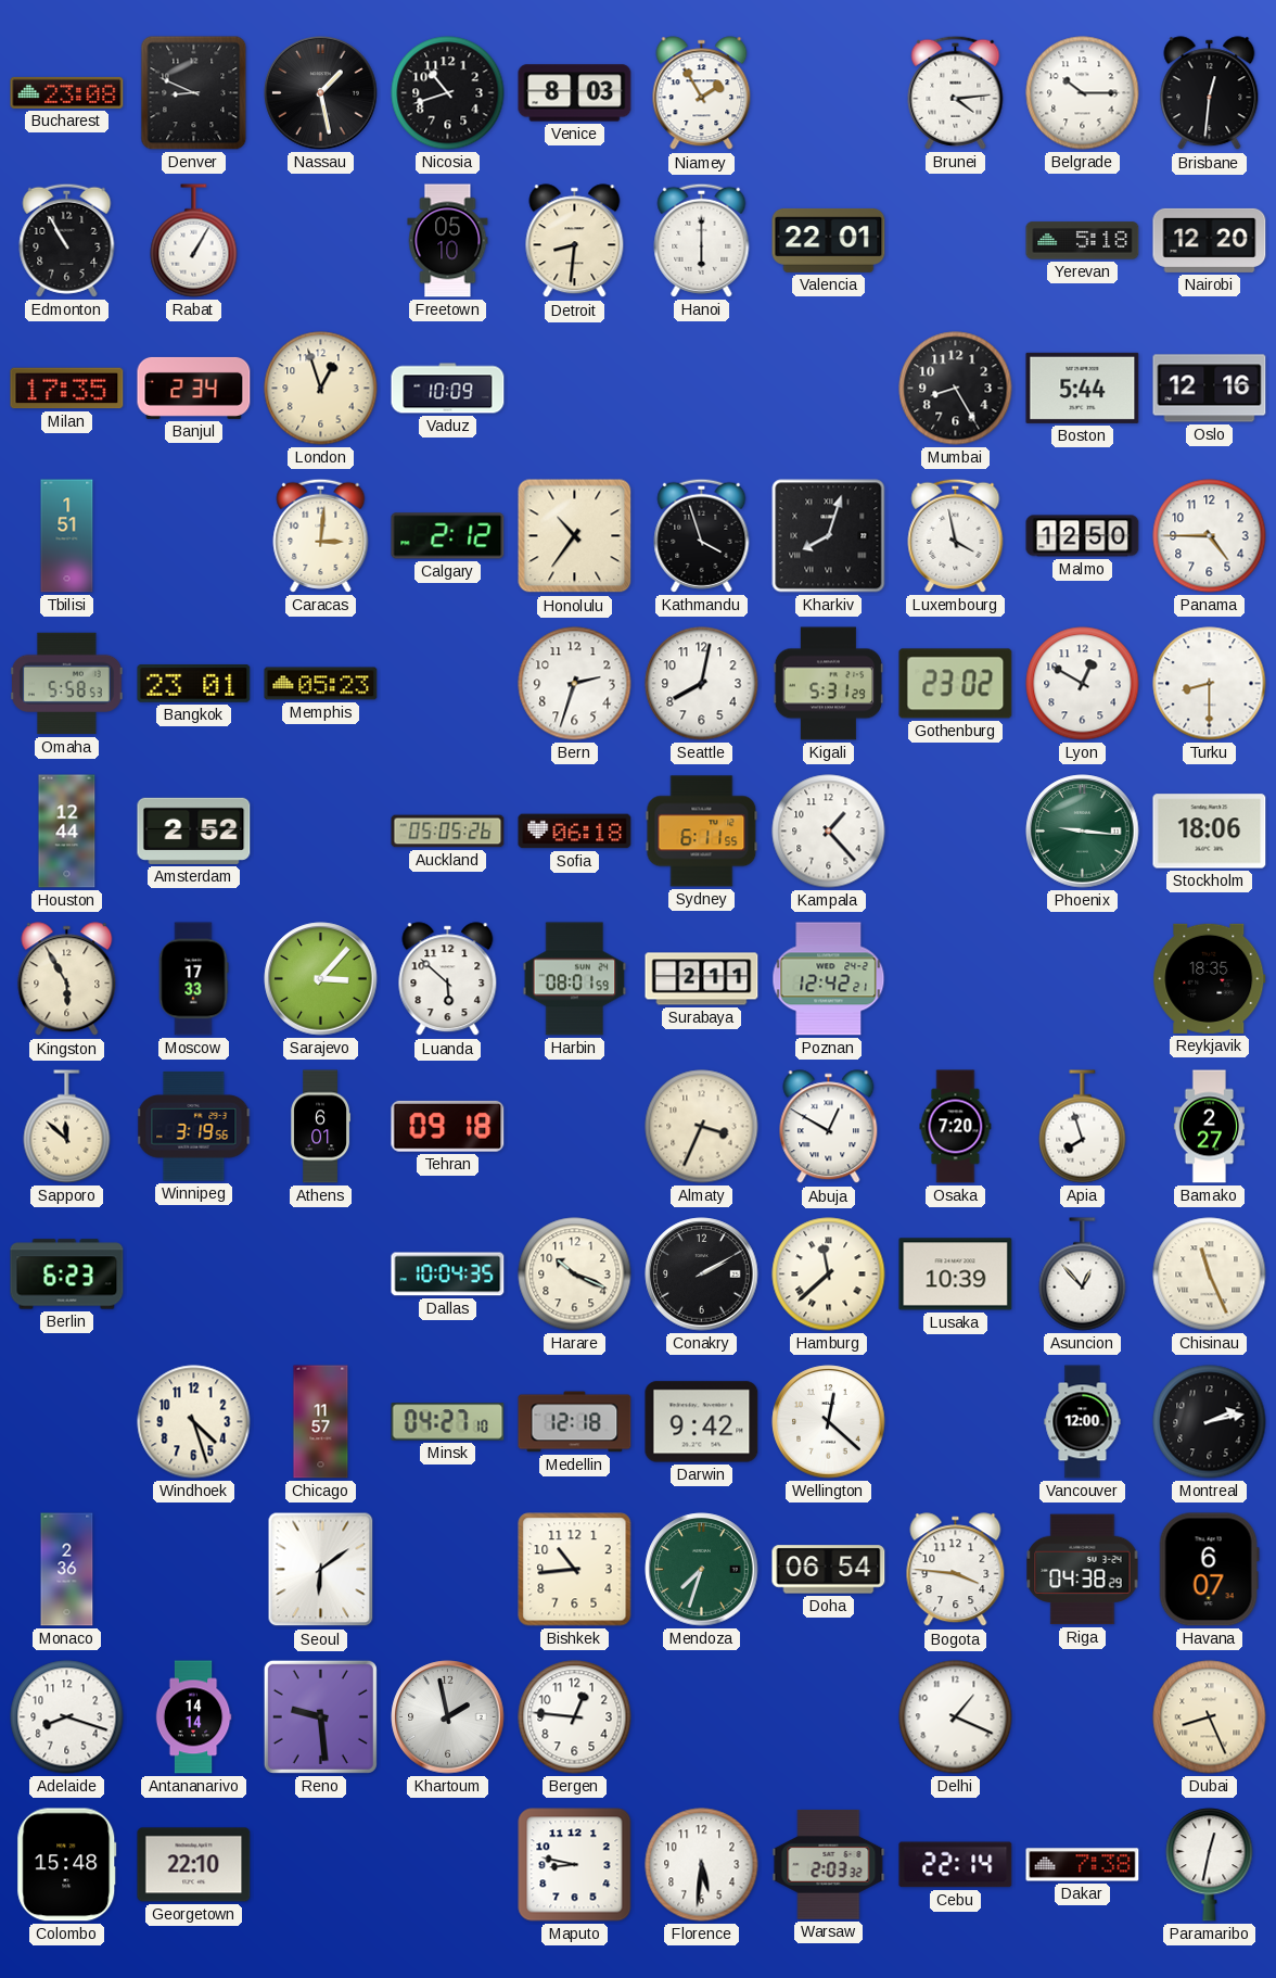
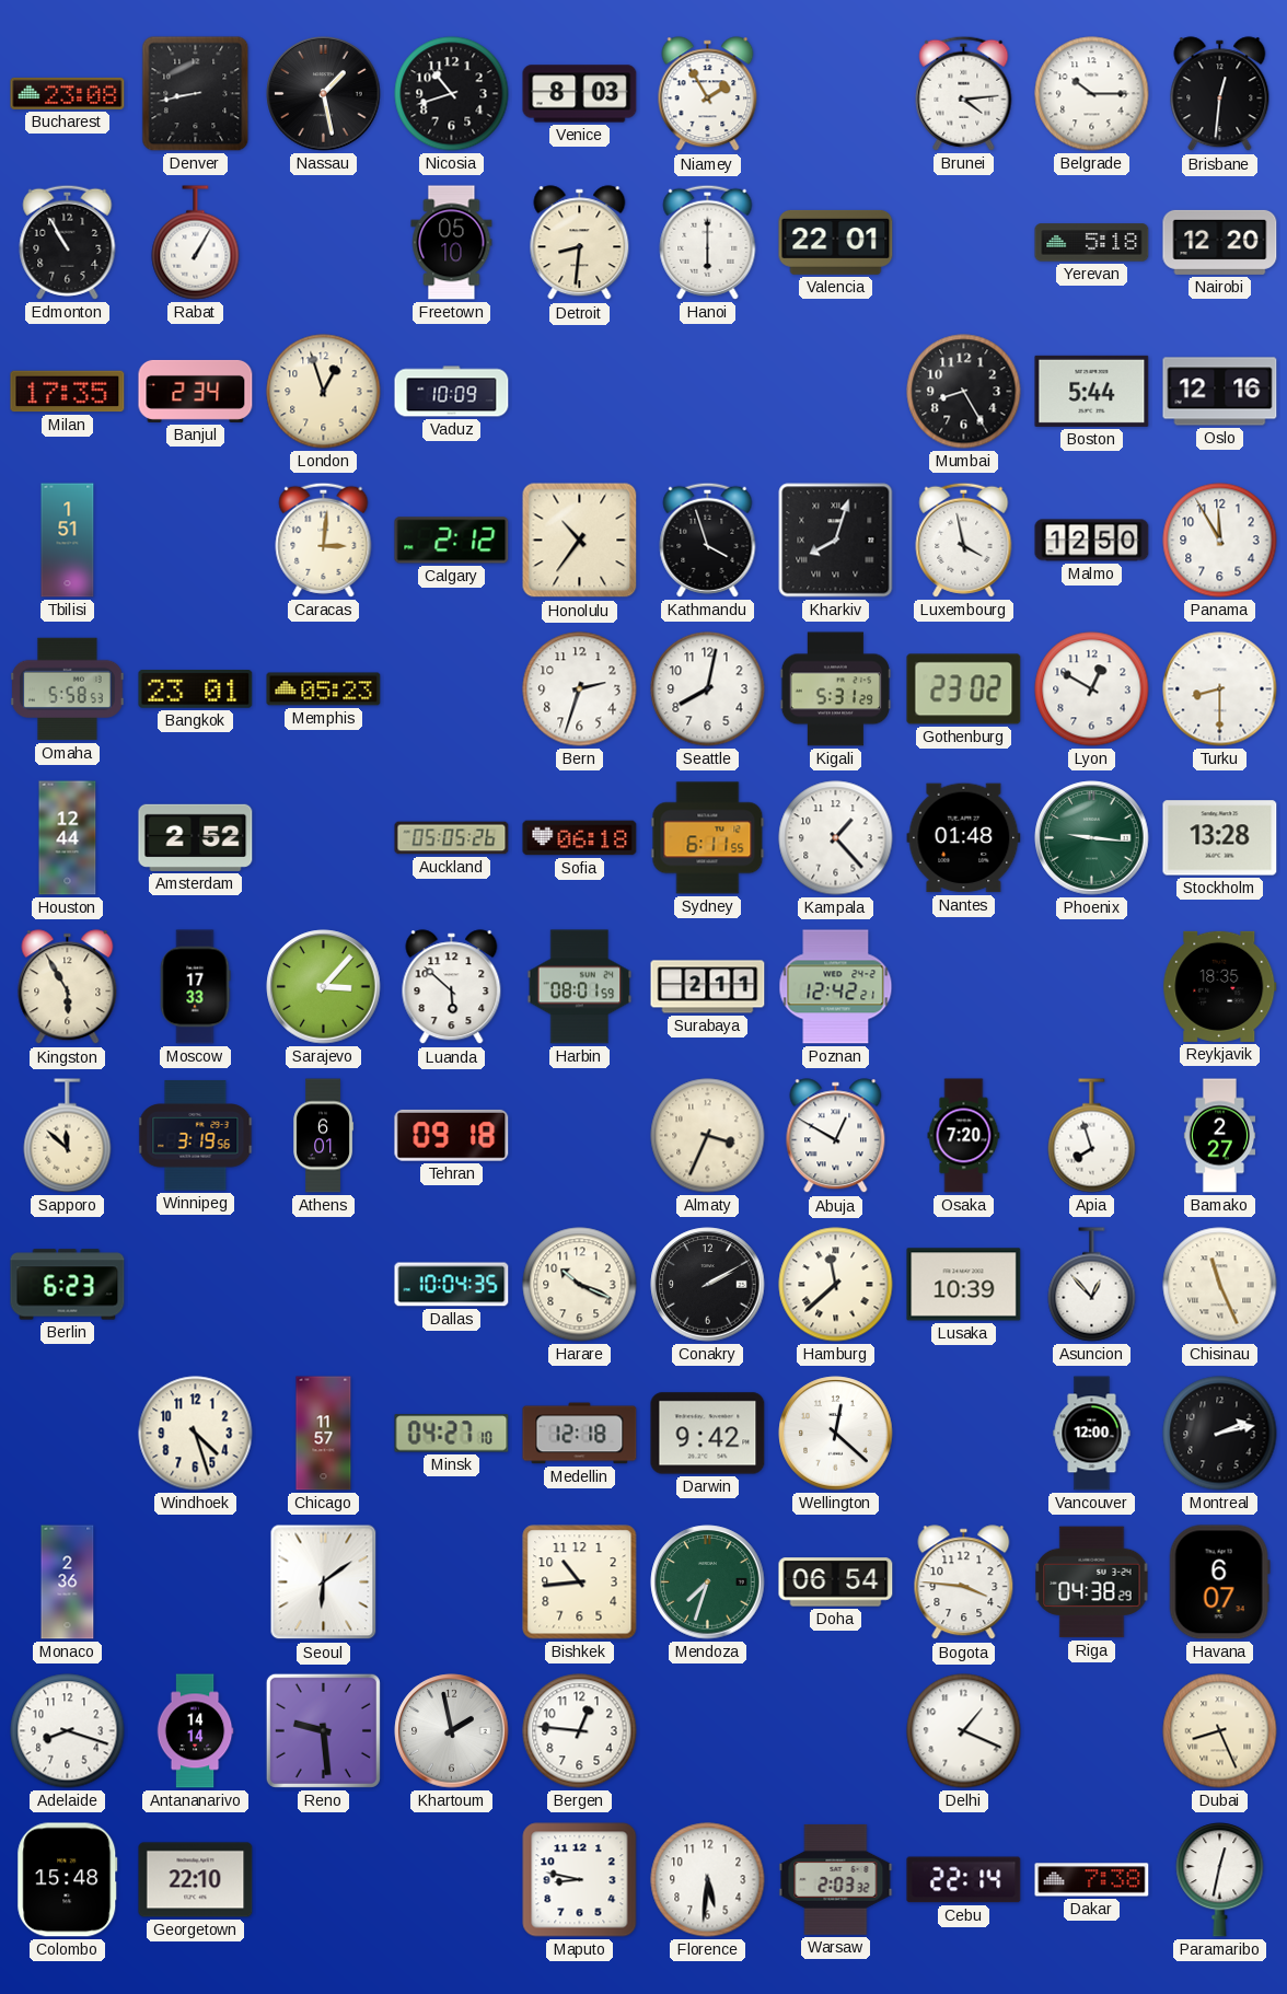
Denver: 8:49 -> 8:43 (196, 94)
Panama: 4:45 -> 11:55 (1220, 541)
Nantes: none -> 01:48 (964, 838)
Stockholm: 18:06 -> 13:28 (1220, 838)
